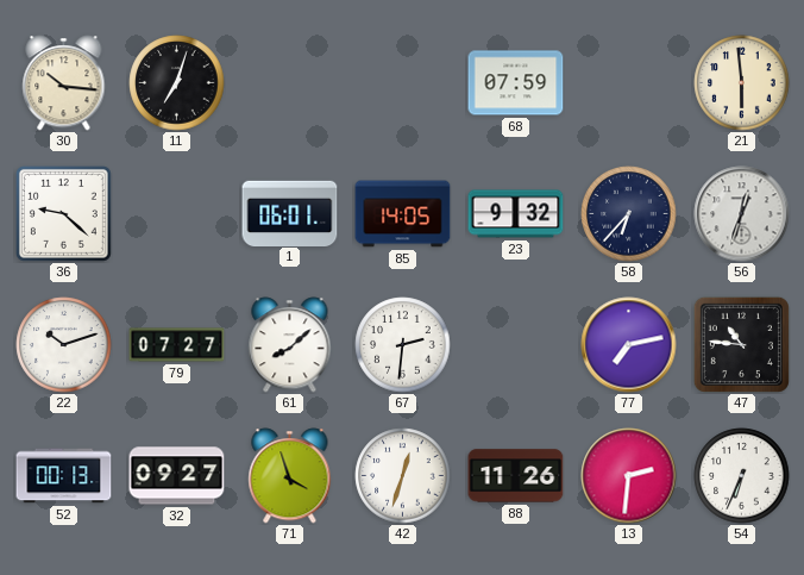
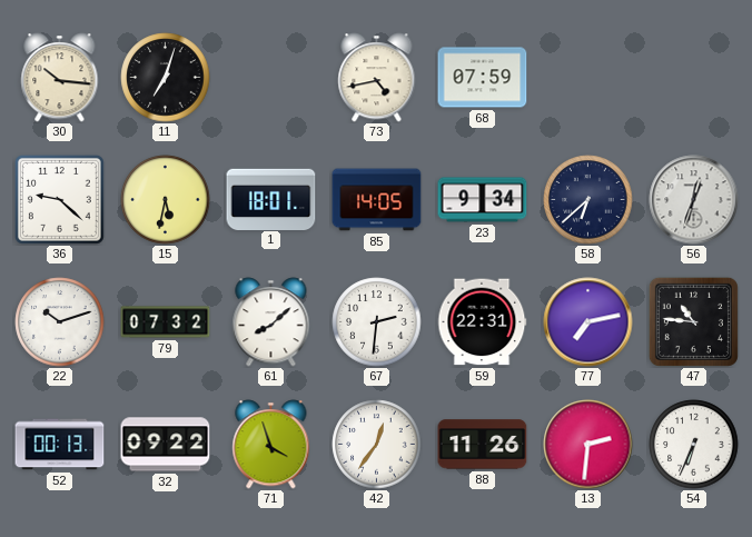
73: none -> 4:43 (377, 78)
21: 5:59 -> none (742, 83)
15: none -> 5:32 (166, 200)
1: 06:01 -> 18:01 (271, 199)
23: 9:32 -> 9:34 (483, 200)
58: 6:37 -> 6:38 (588, 200)
79: 07:27 -> 07:32 (166, 322)
59: none -> 22:31 (483, 322)
32: 09:27 -> 09:22 (166, 445)
42: 12:33 -> 12:36 (377, 445)
